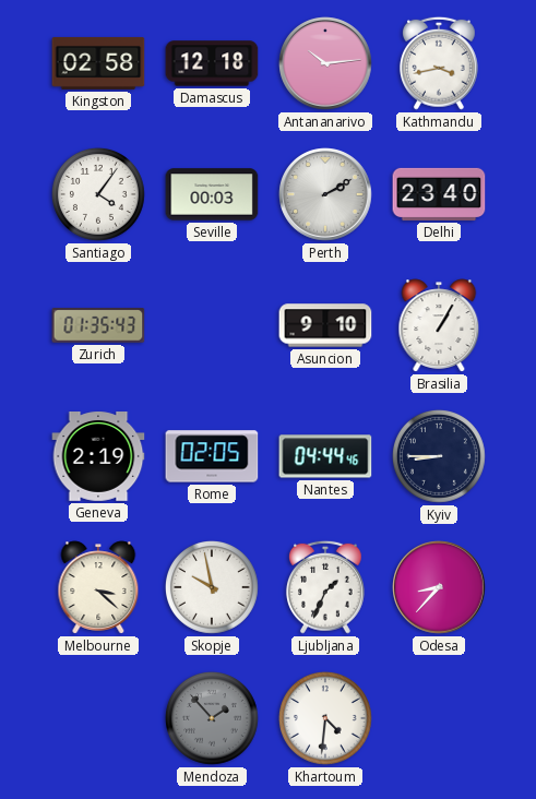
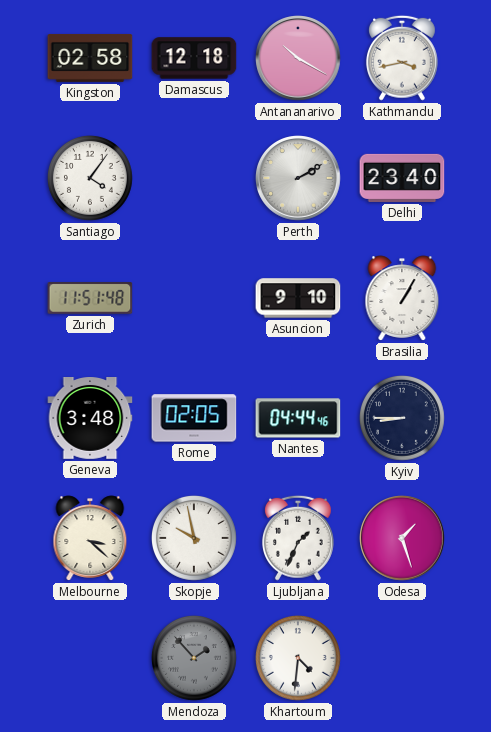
Antananarivo: 10:14 -> 10:20 (298, 58)
Seville: 00:03 -> none (212, 194)
Zurich: 01:35 -> 11:51 (90, 298)
Geneva: 2:19 -> 3:48 (90, 419)
Odesa: 8:37 -> 1:27 (402, 538)
